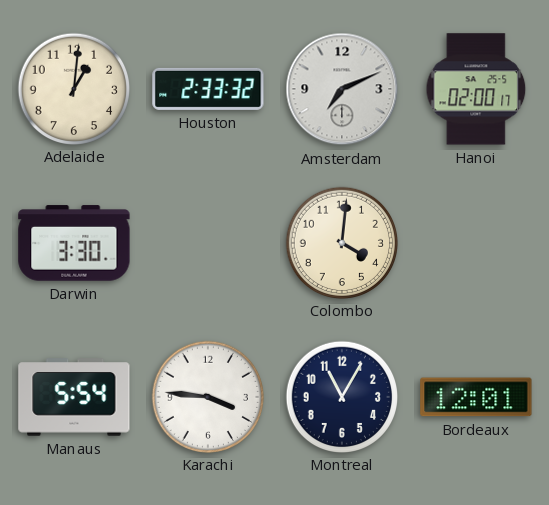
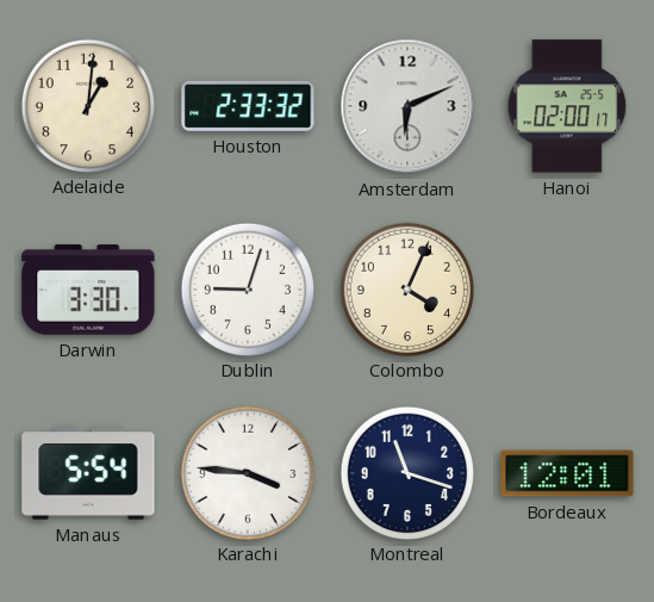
Amsterdam: 7:11 -> 6:11 (407, 106)
Dublin: none -> 9:03 (247, 288)
Colombo: 4:01 -> 4:04 (406, 288)
Montreal: 11:05 -> 11:18 (406, 472)
